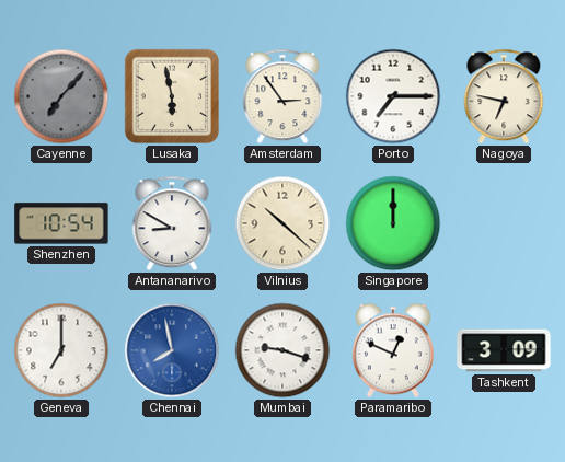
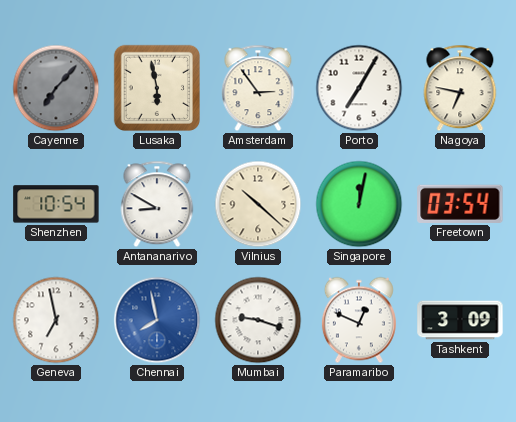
Porto: 7:15 -> 7:05 (359, 88)
Singapore: 12:00 -> 12:02 (359, 204)
Freetown: none -> 03:54 (460, 204)
Geneva: 7:00 -> 6:58 (56, 320)
